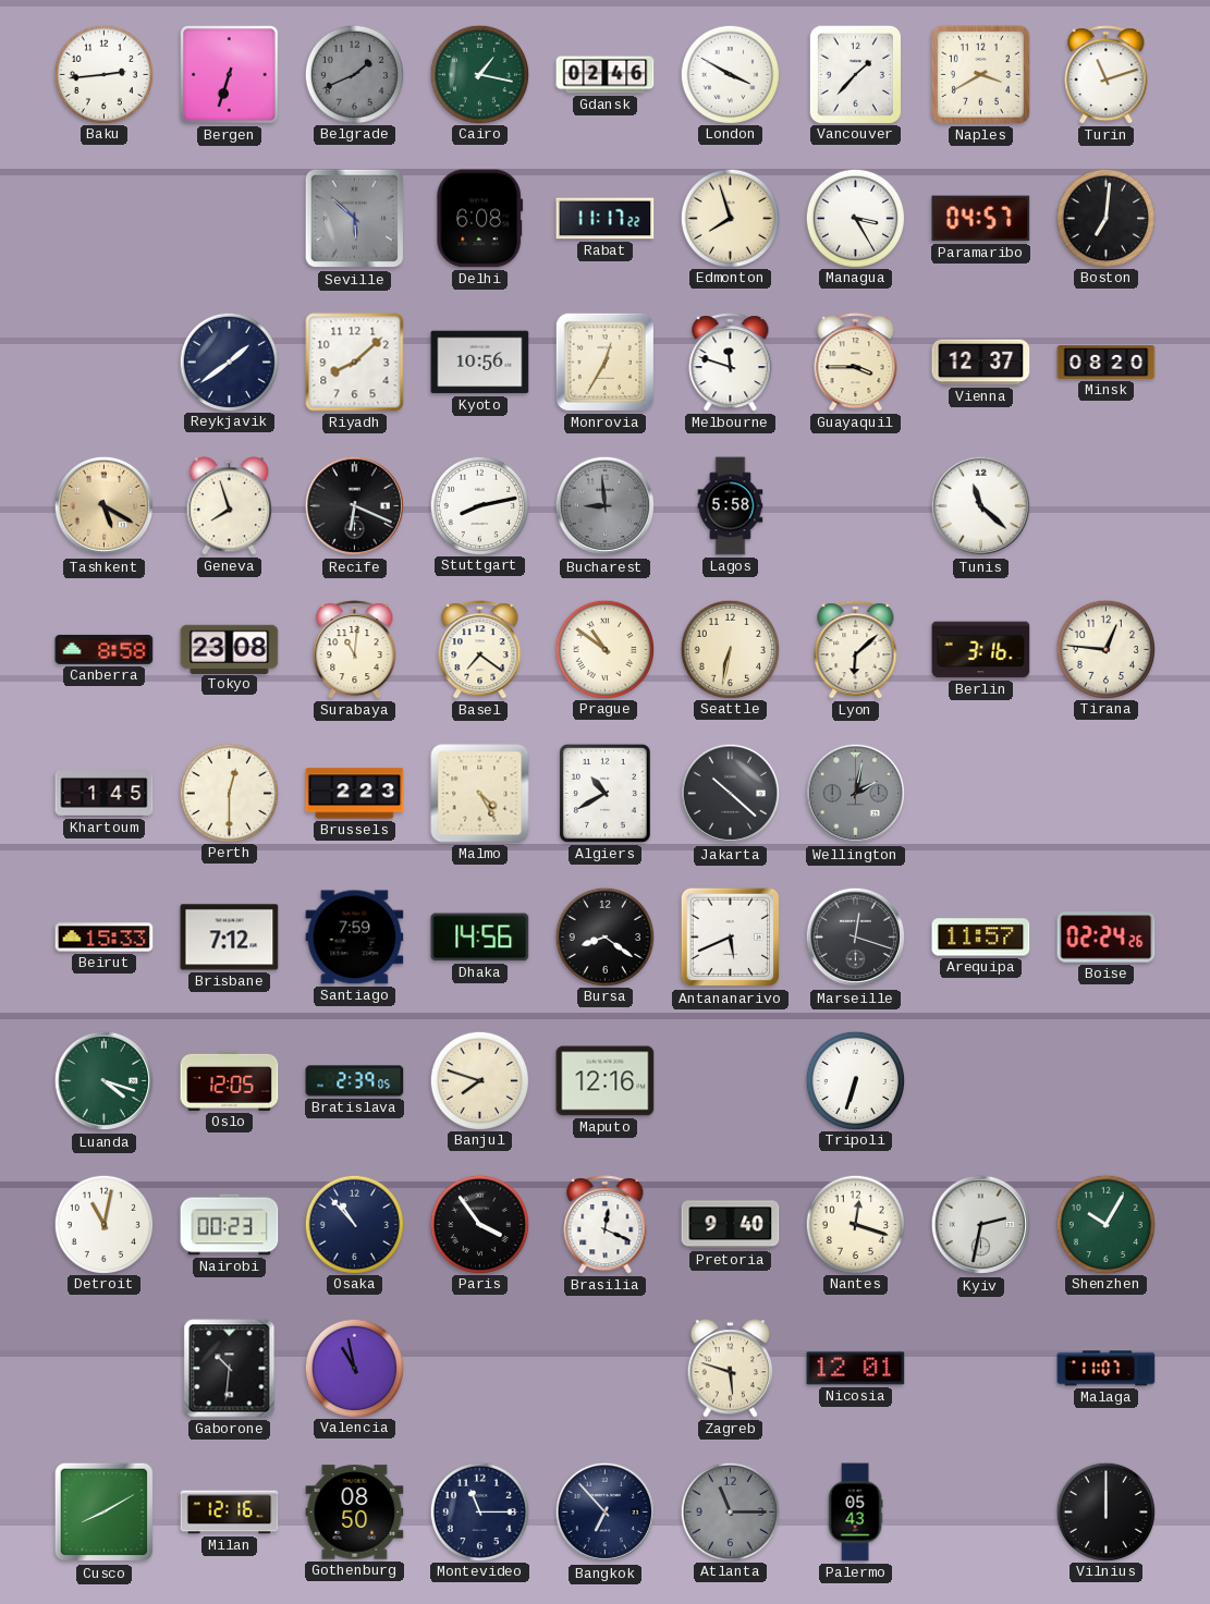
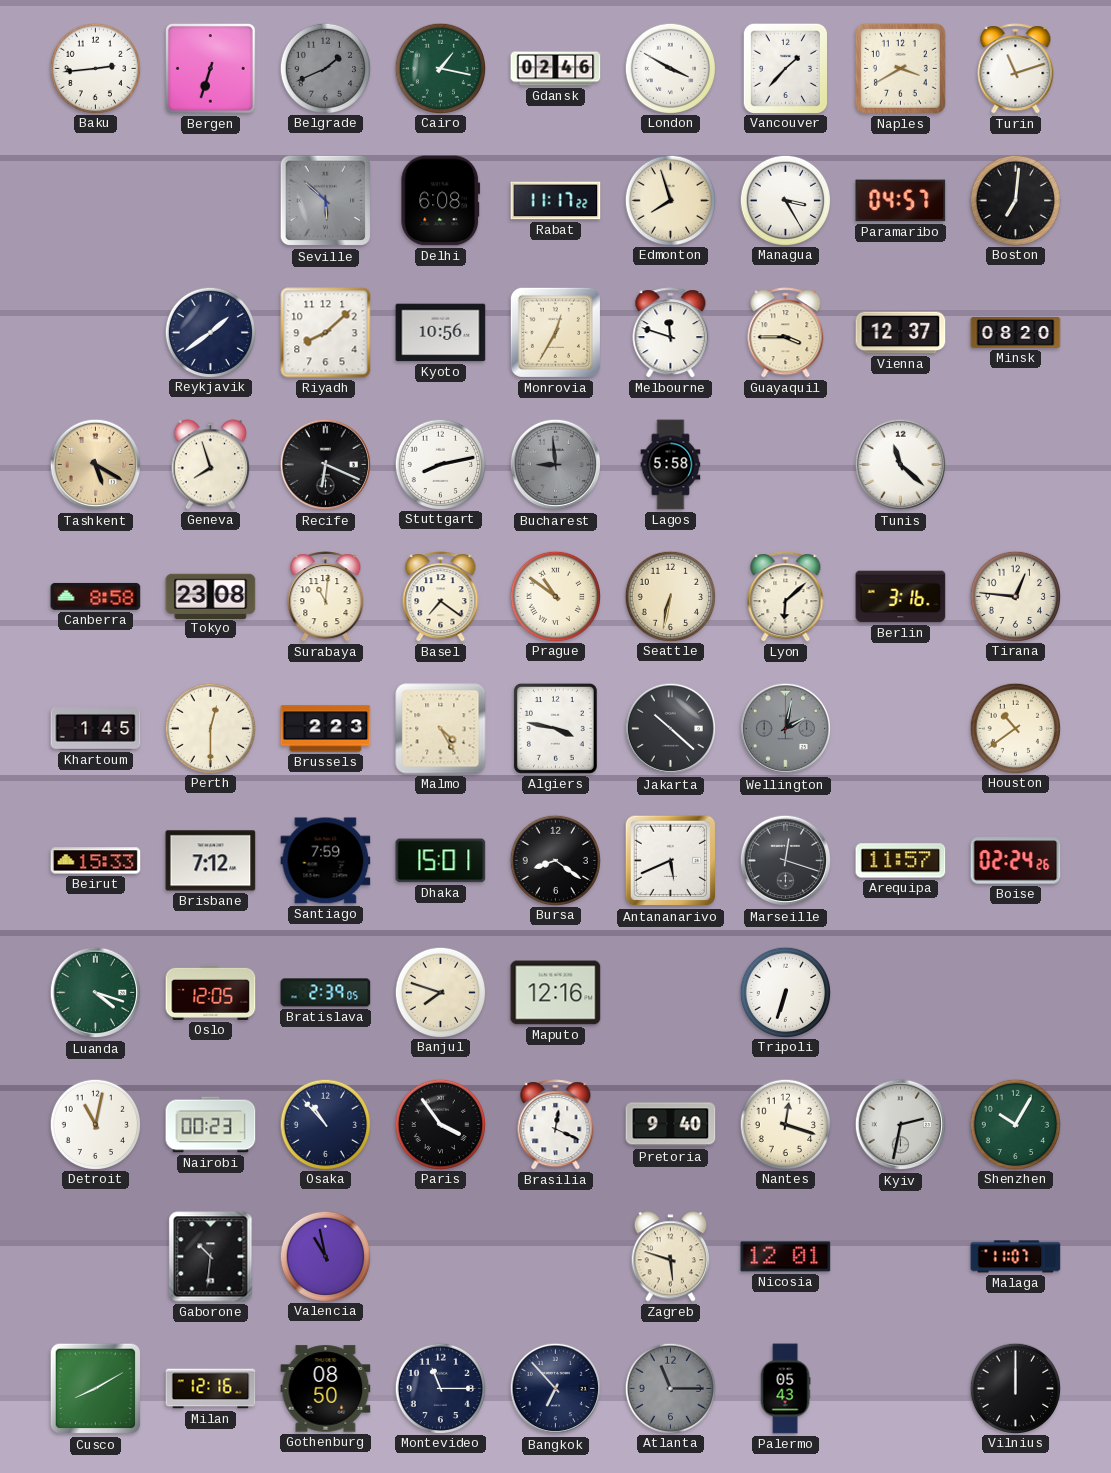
Algiers: 10:40 -> 3:47 (555, 728)
Houston: none -> 10:39 (1015, 728)
Dhaka: 14:56 -> 15:01 (441, 861)
